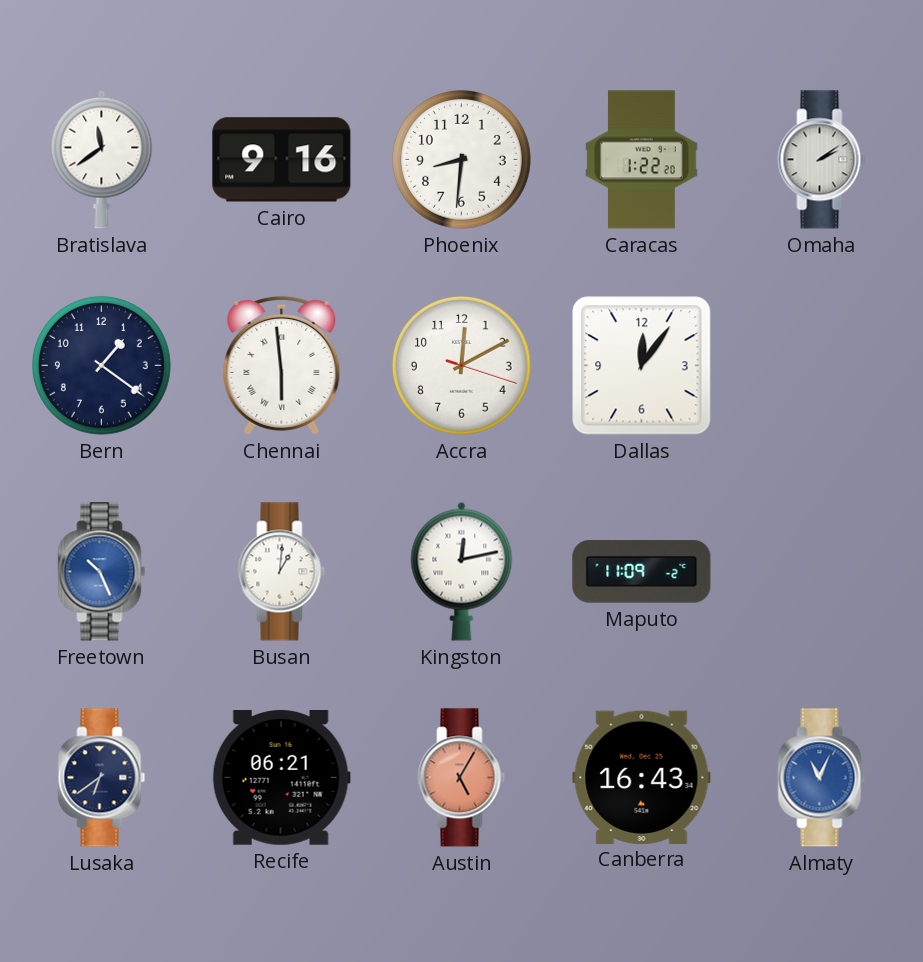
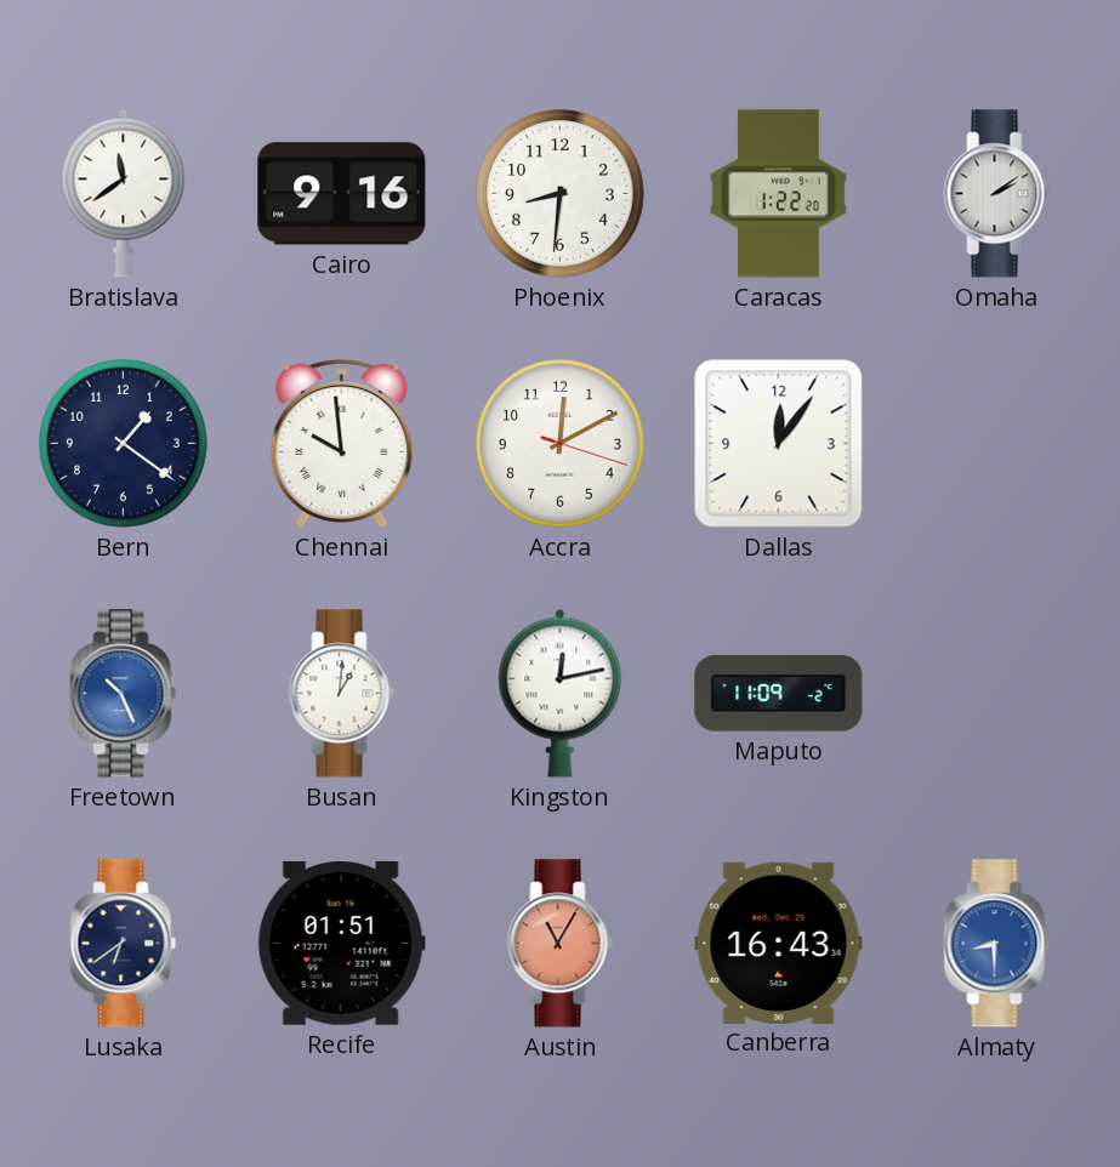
Chennai: 5:59 -> 9:59 (342, 443)
Recife: 06:21 -> 01:51 (341, 944)
Austin: 5:05 -> 11:05 (561, 944)
Almaty: 11:04 -> 8:30 (997, 944)
